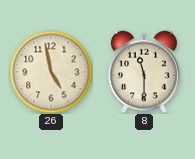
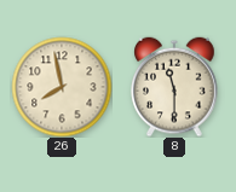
26: 4:58 -> 7:58 (62, 87)
